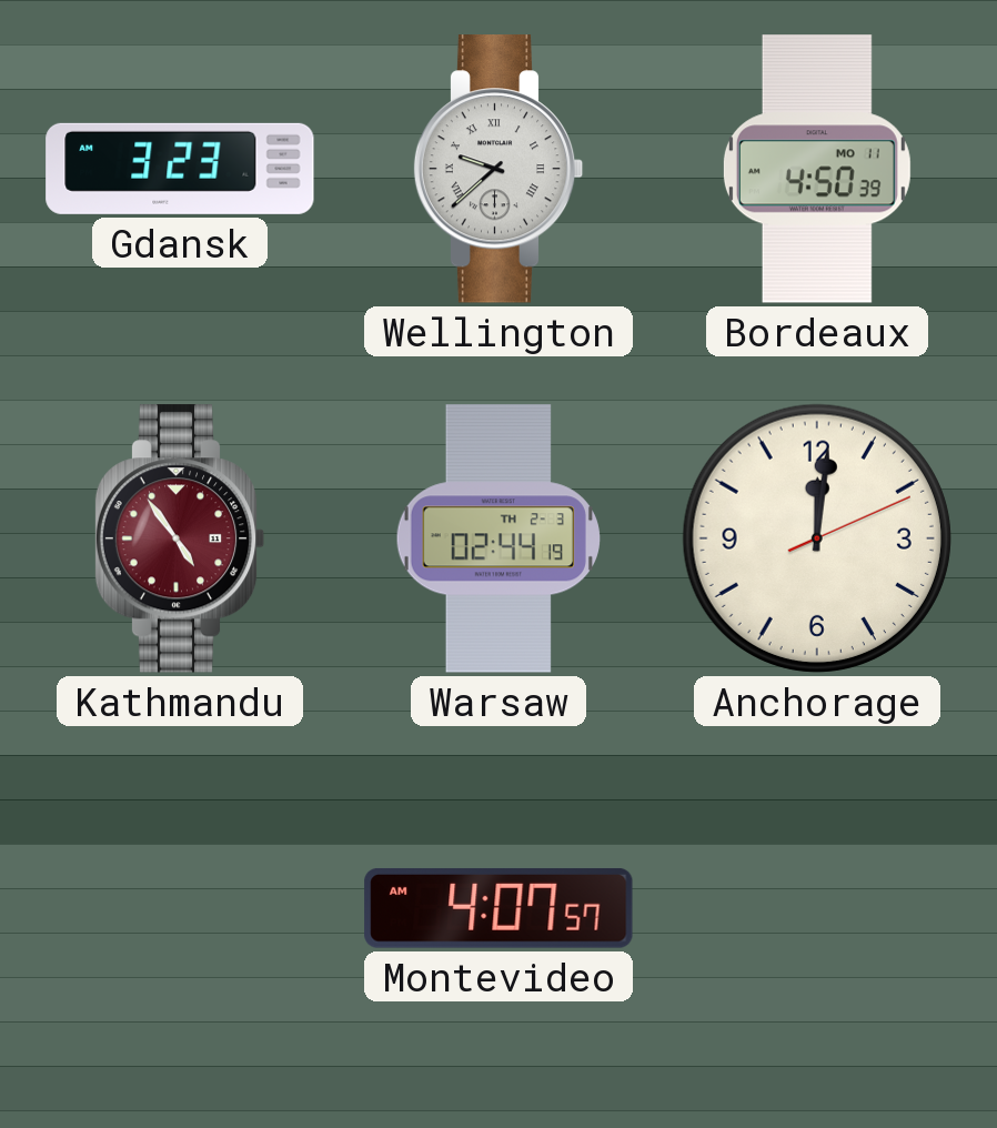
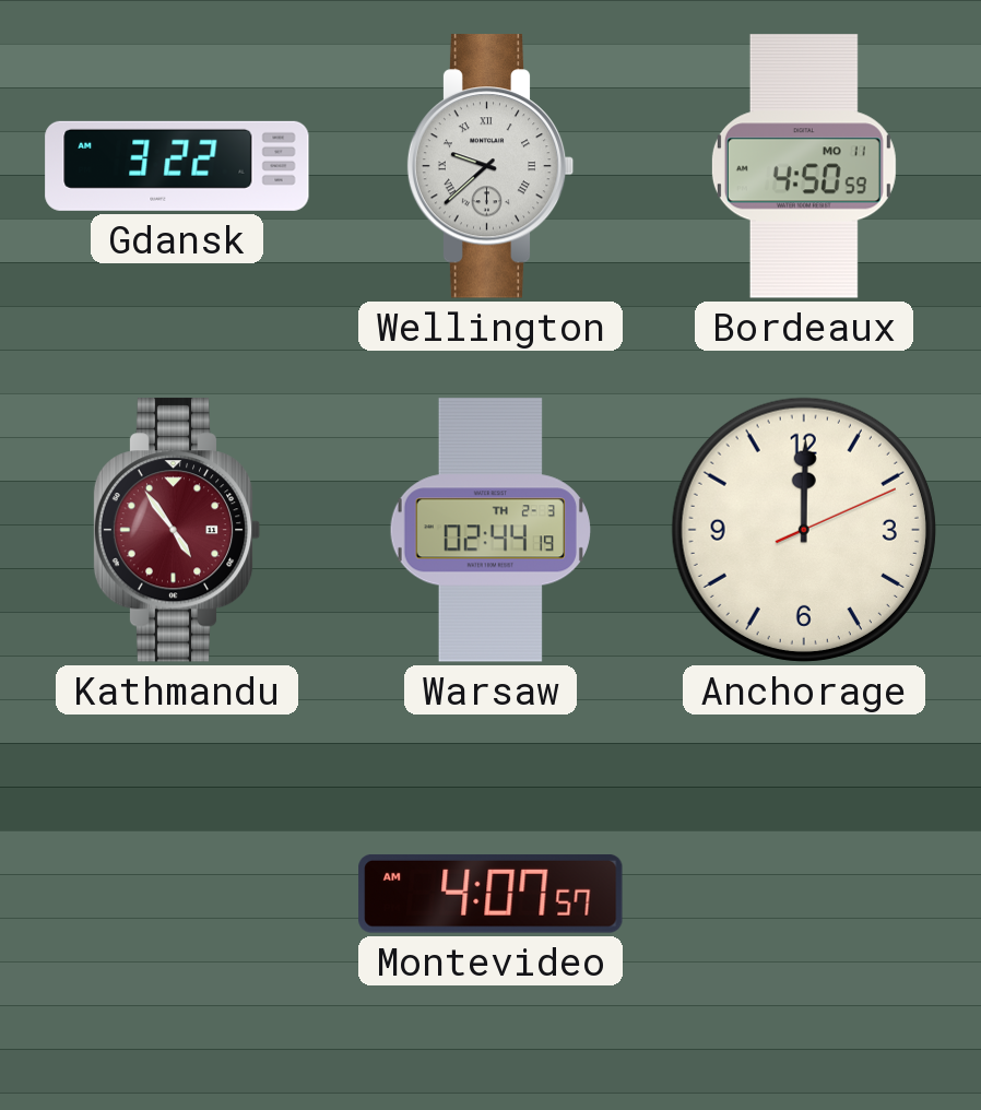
Gdansk: 3:23 -> 3:22 (177, 166)
Bordeaux: 4:50:39 -> 4:50:59 (804, 166)
Anchorage: 12:01 -> 12:00 (804, 530)
